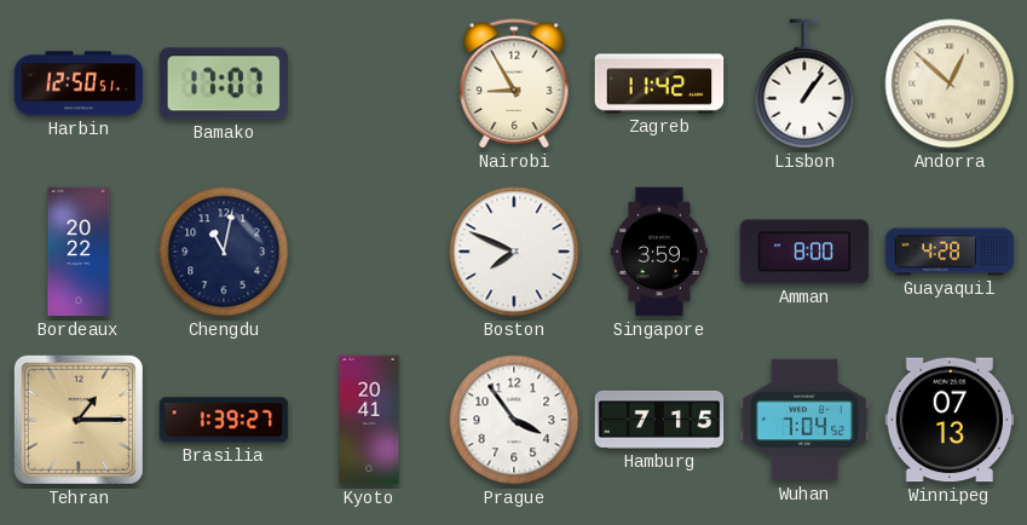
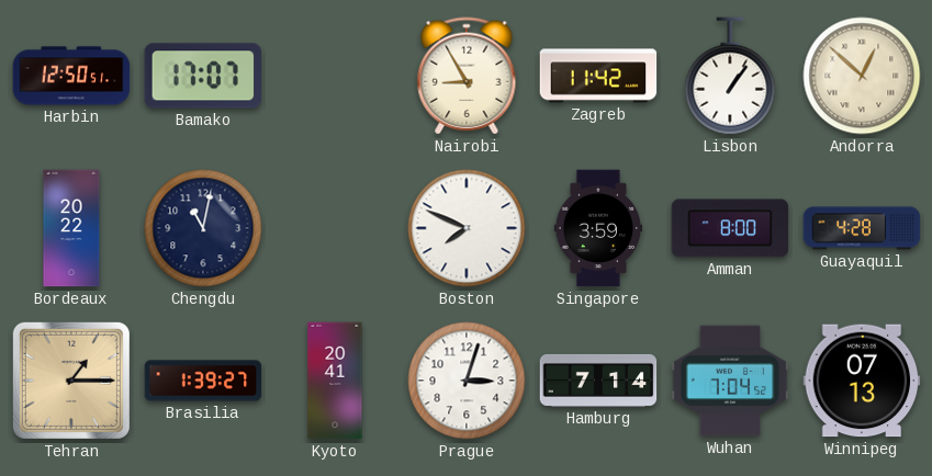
Prague: 3:54 -> 3:03 (467, 381)
Hamburg: 7:15 -> 7:14 (598, 381)
